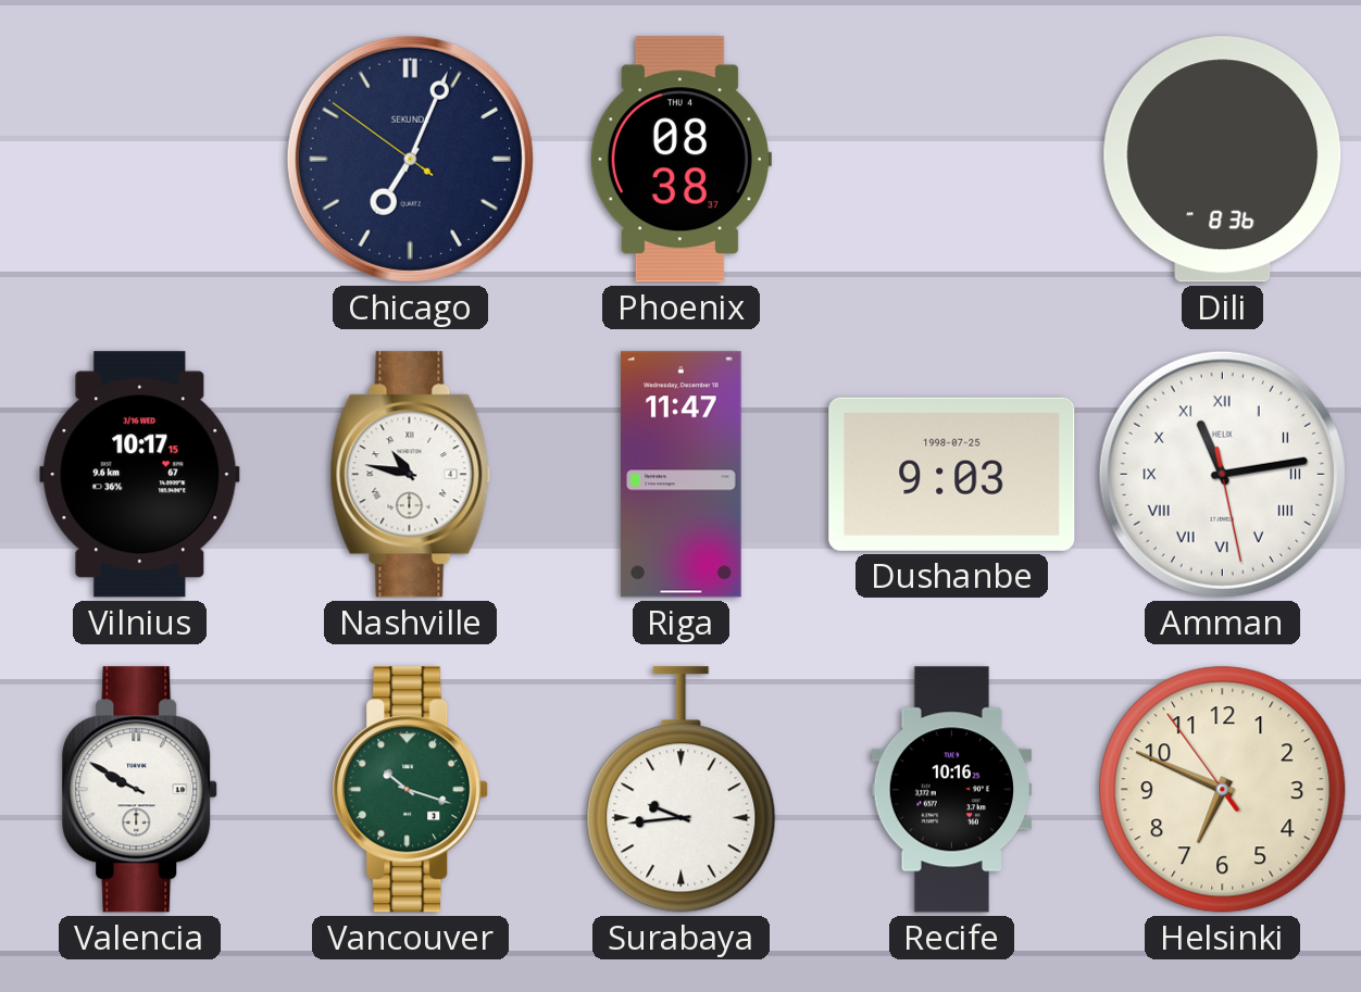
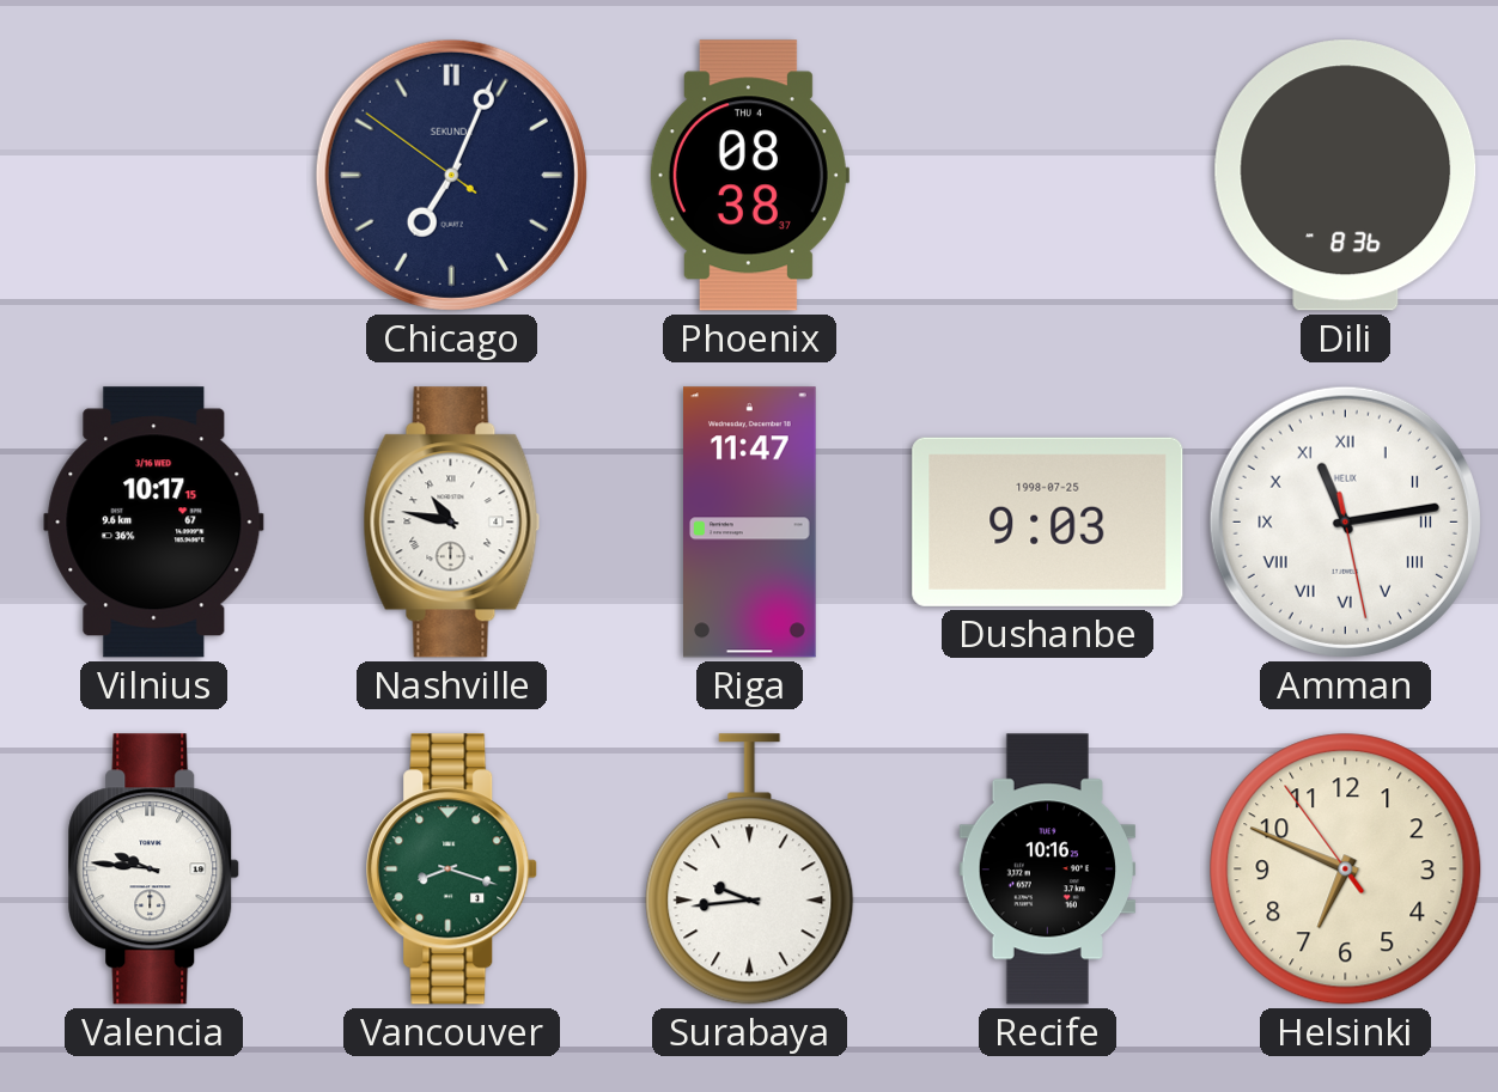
Valencia: 9:50 -> 9:46 (154, 870)
Vancouver: 10:18 -> 8:18 (452, 870)
